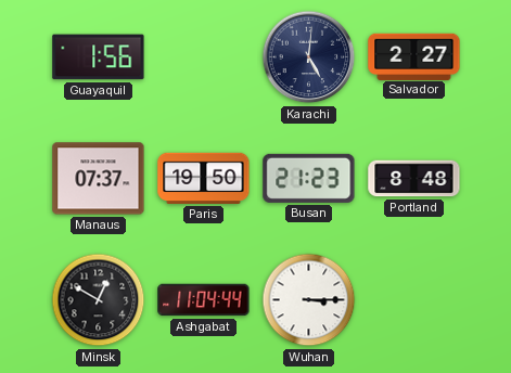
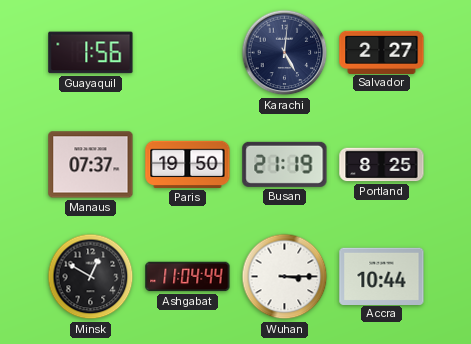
Busan: 21:23 -> 21:19 (285, 164)
Portland: 8:48 -> 8:25 (382, 165)
Accra: none -> 10:44 (382, 276)
